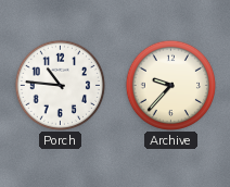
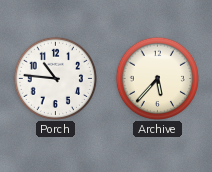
Archive: 9:37 -> 5:37 (157, 78)
